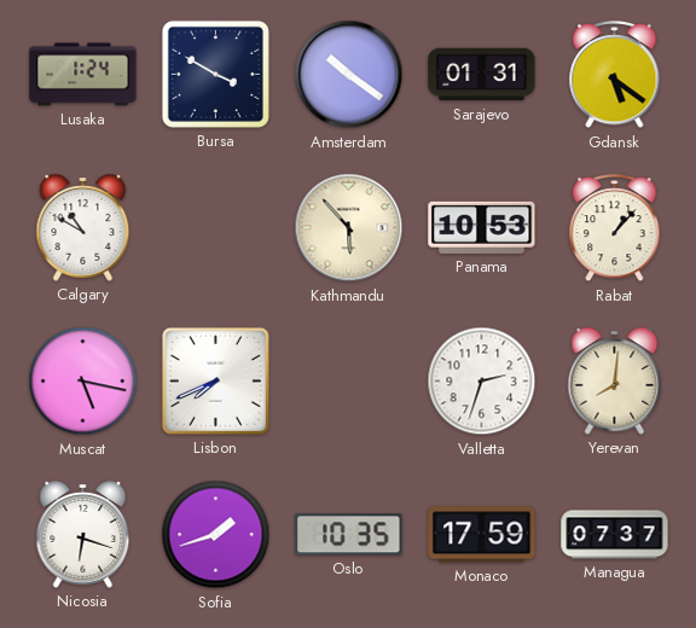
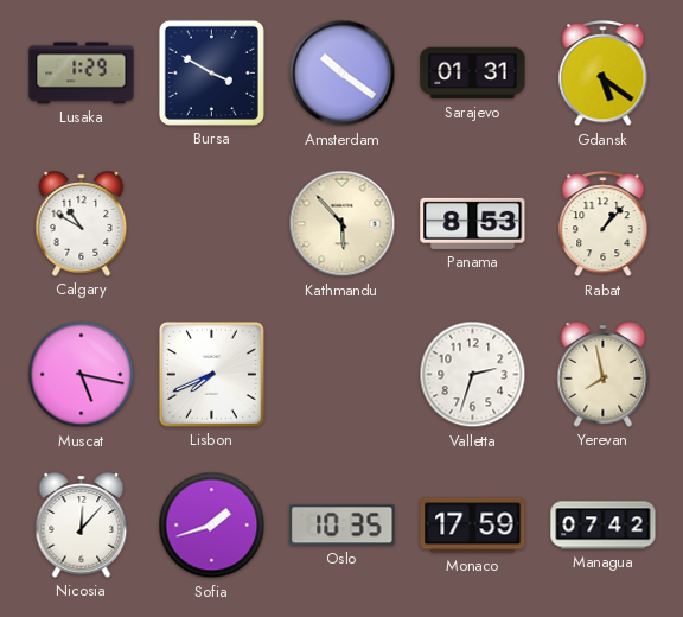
Lusaka: 1:24 -> 1:29 (82, 74)
Panama: 10:53 -> 8:53 (473, 223)
Yerevan: 8:01 -> 7:58 (604, 375)
Nicosia: 6:18 -> 12:07 (82, 526)
Managua: 07:37 -> 07:42 (604, 526)
